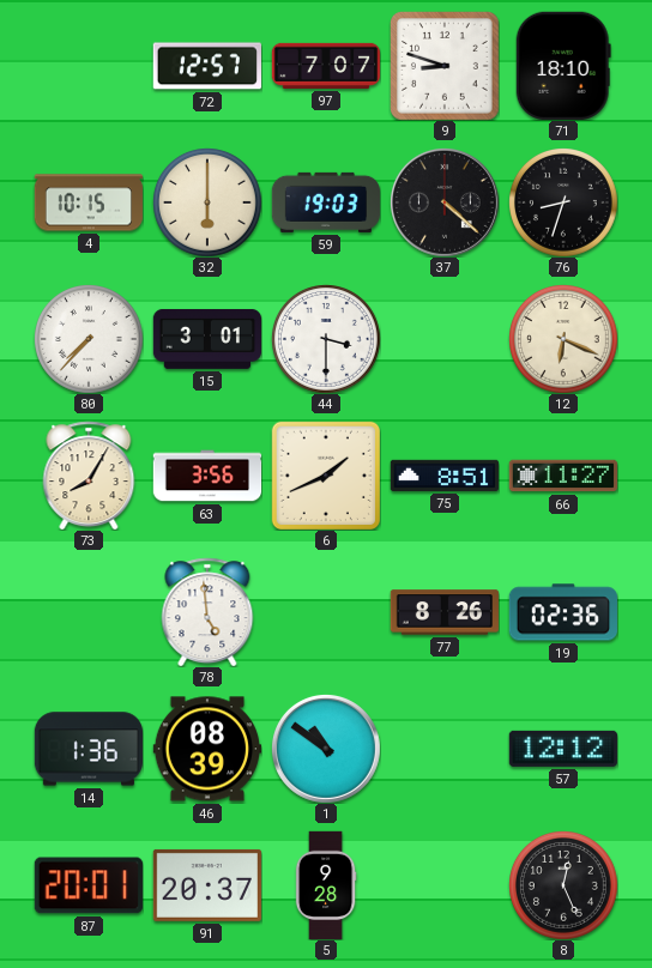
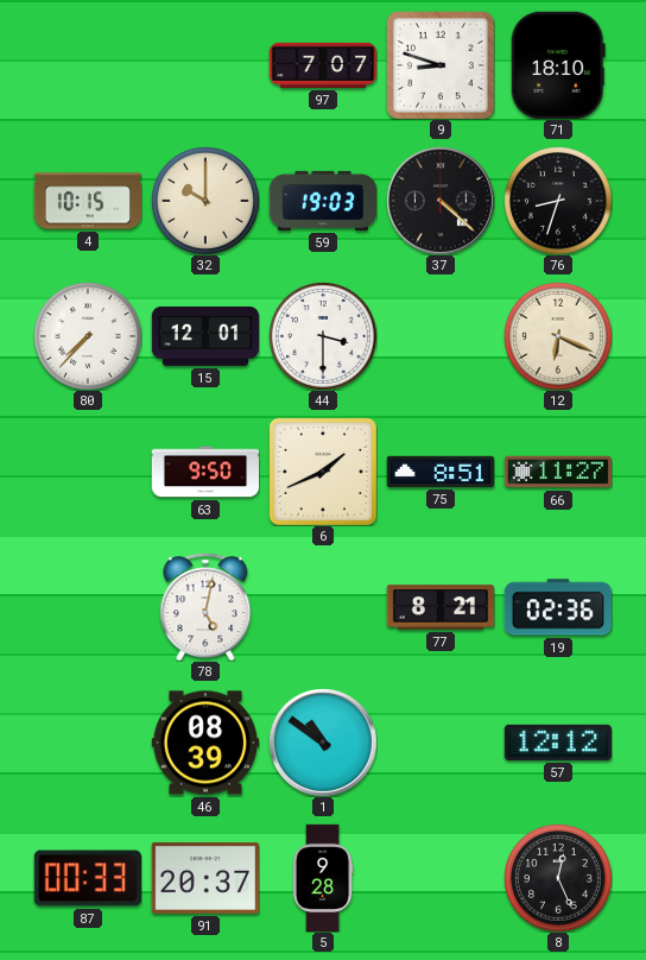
72: 12:57 -> none (207, 66)
32: 6:00 -> 10:00 (205, 201)
15: 3:01 -> 12:01 (204, 336)
73: 8:05 -> none (89, 476)
63: 3:56 -> 9:50 (205, 472)
78: 4:59 -> 5:02 (205, 607)
77: 8:26 -> 8:21 (439, 607)
14: 1:36 -> none (87, 749)
87: 20:01 -> 00:33 (88, 878)
